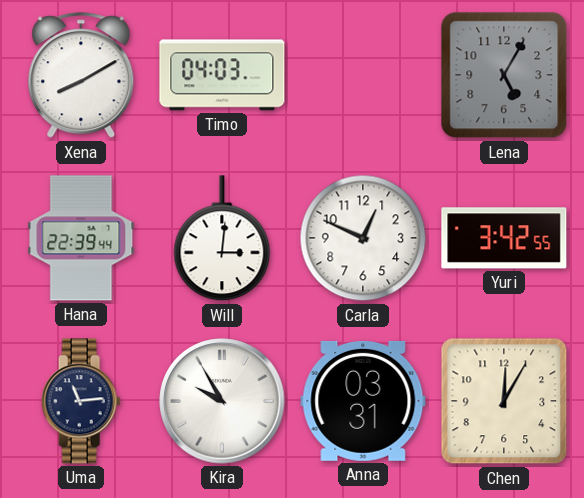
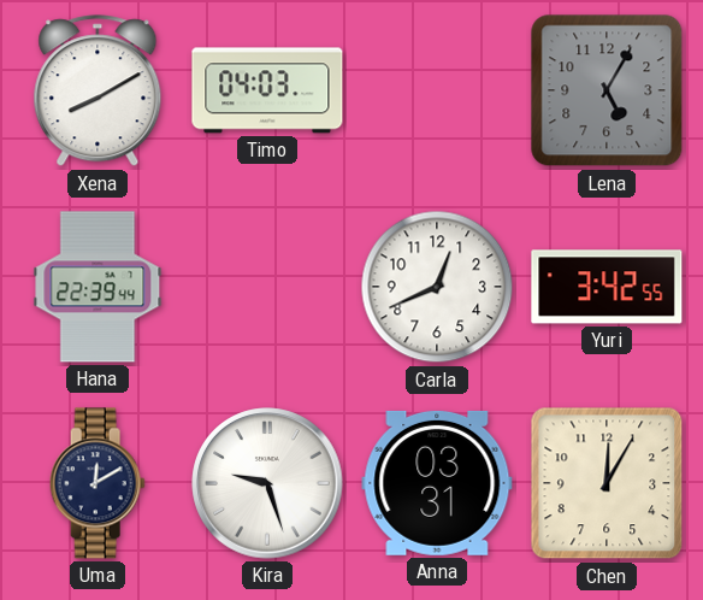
Will: 3:01 -> none (222, 239)
Carla: 12:49 -> 12:41 (437, 287)
Uma: 11:14 -> 12:10 (98, 483)
Kira: 9:55 -> 9:27 (267, 483)
